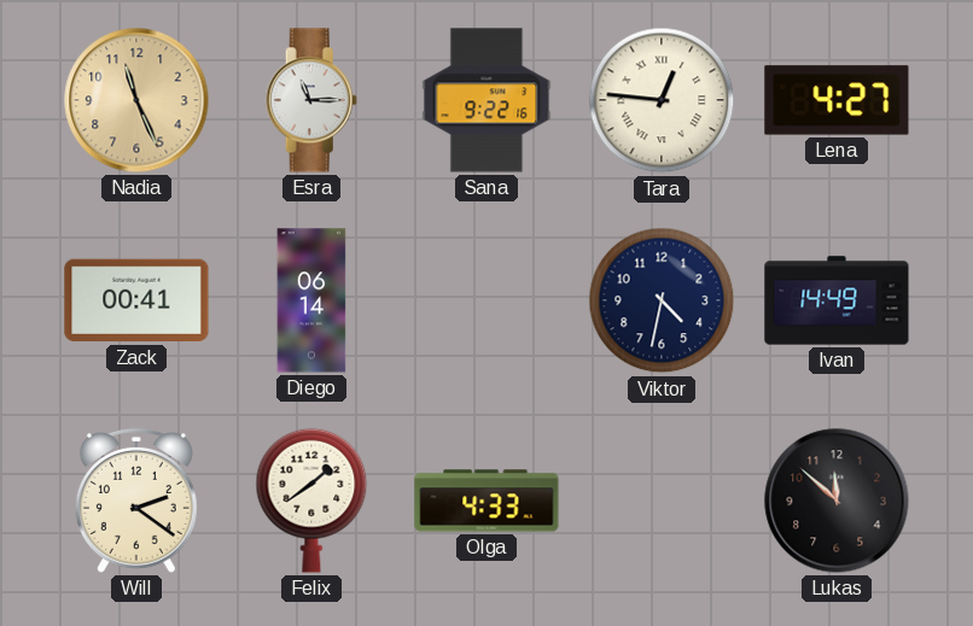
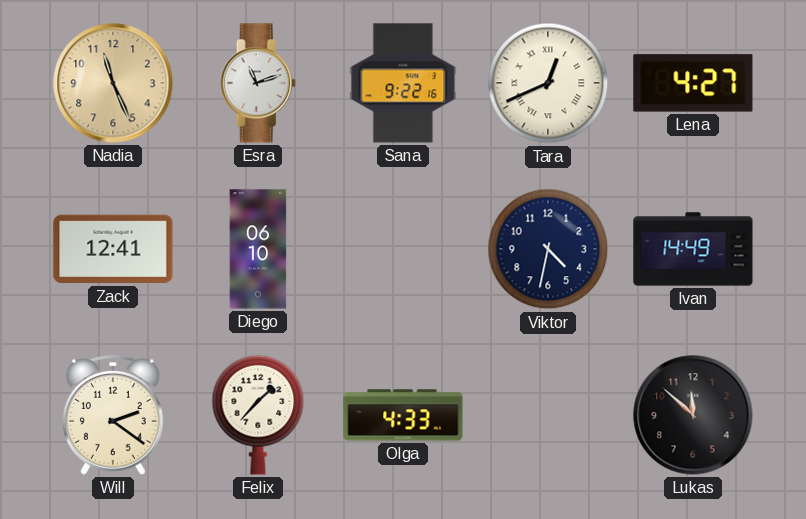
Esra: 11:15 -> 11:12 (258, 83)
Tara: 12:46 -> 12:41 (548, 83)
Zack: 00:41 -> 12:41 (113, 249)
Diego: 06:14 -> 06:10 (258, 249)
Felix: 1:39 -> 1:37 (258, 415)
